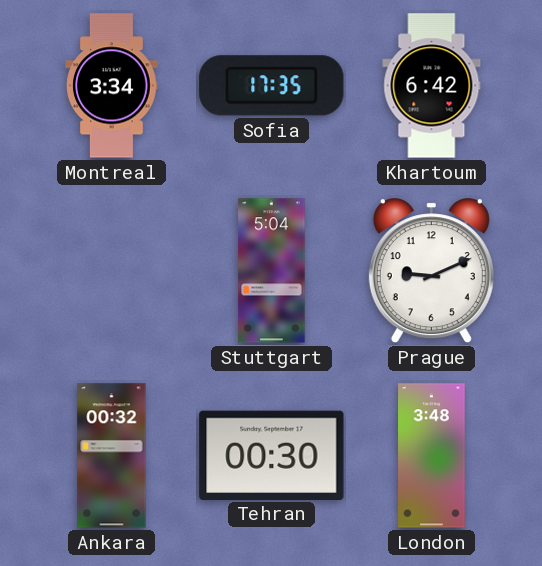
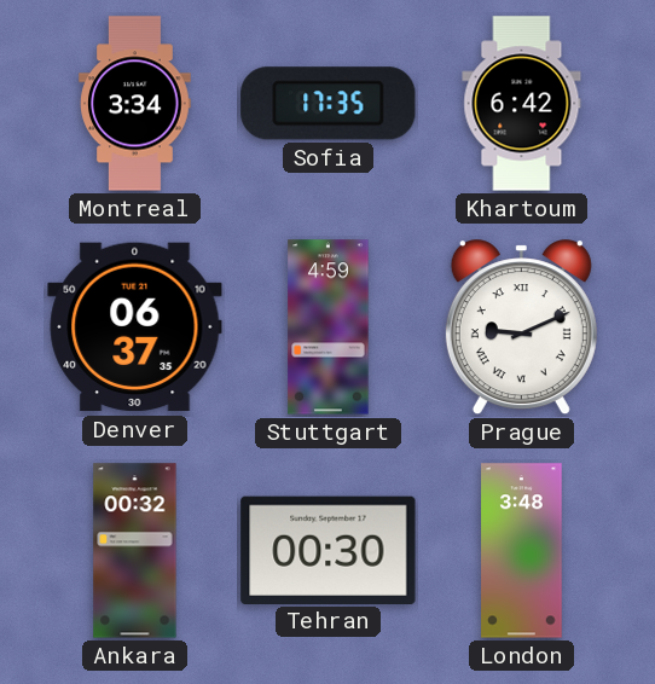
Denver: none -> 06:37 (135, 327)
Stuttgart: 5:04 -> 4:59 (329, 327)
Prague numerals: Arabic -> Roman (521, 327)
